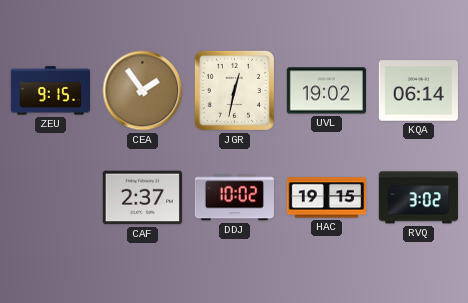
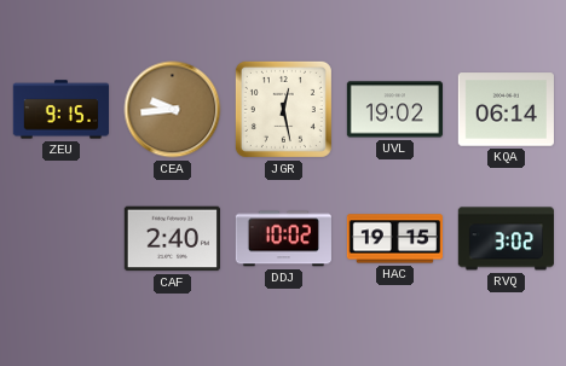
CEA: 1:54 -> 9:44 (173, 110)
JGR: 12:32 -> 12:28 (283, 109)
CAF: 2:37 -> 2:40 (172, 239)
